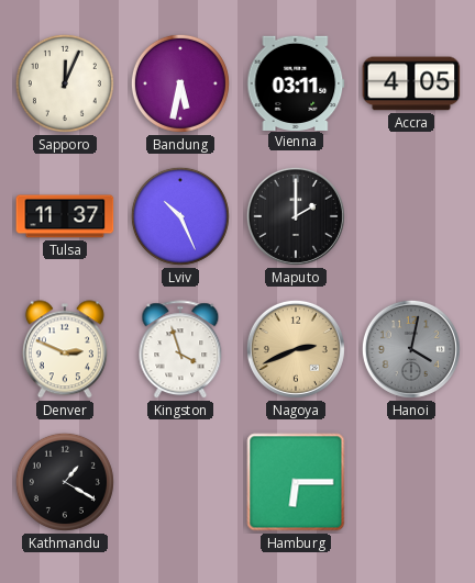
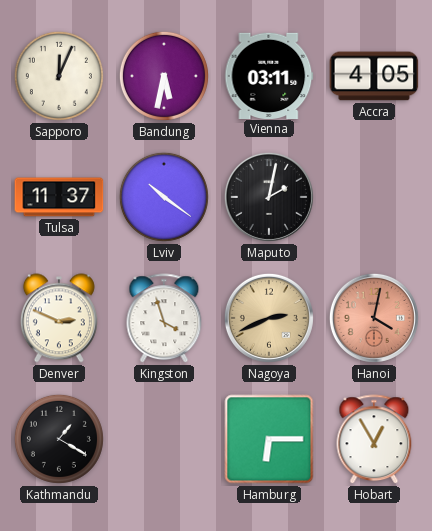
Lviv: 10:26 -> 10:21 (164, 197)
Maputo: 2:00 -> 2:02 (269, 197)
Hanoi dial: grey -> salmon (374, 318)
Hobart: none -> 12:55 (374, 440)
